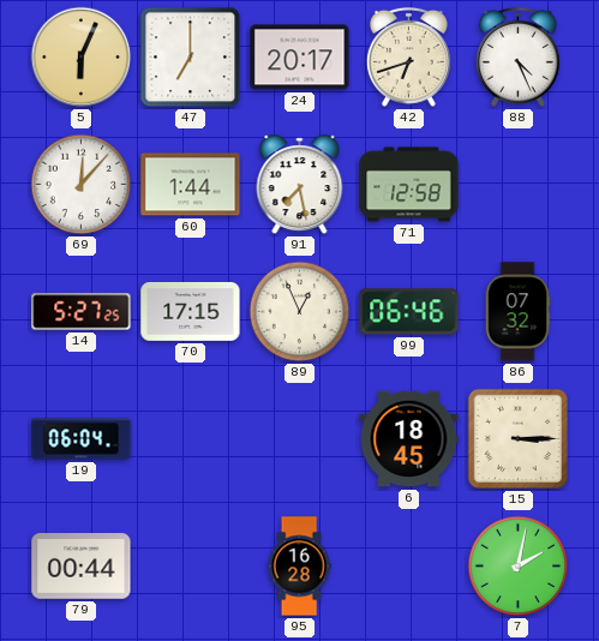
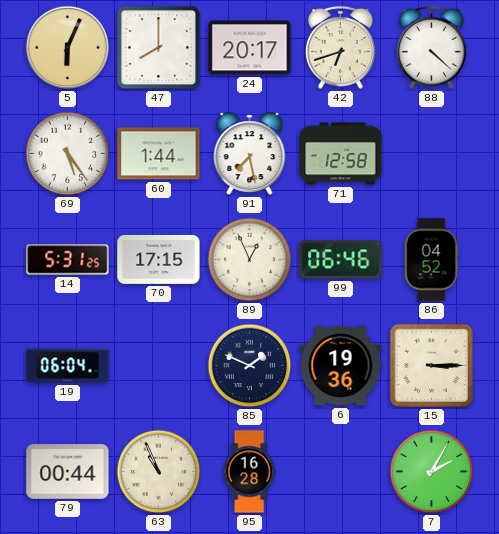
47: 7:00 -> 8:00 (159, 48)
88: 4:26 -> 4:22 (431, 47)
69: 12:07 -> 5:24 (68, 154)
14: 5:27 -> 5:31 (68, 260)
86: 07:32 -> 04:52 (431, 260)
85: none -> 1:49 (250, 366)
6: 18:45 -> 19:36 (341, 366)
63: none -> 10:56 (159, 472)
7: 2:02 -> 2:05 (432, 472)
